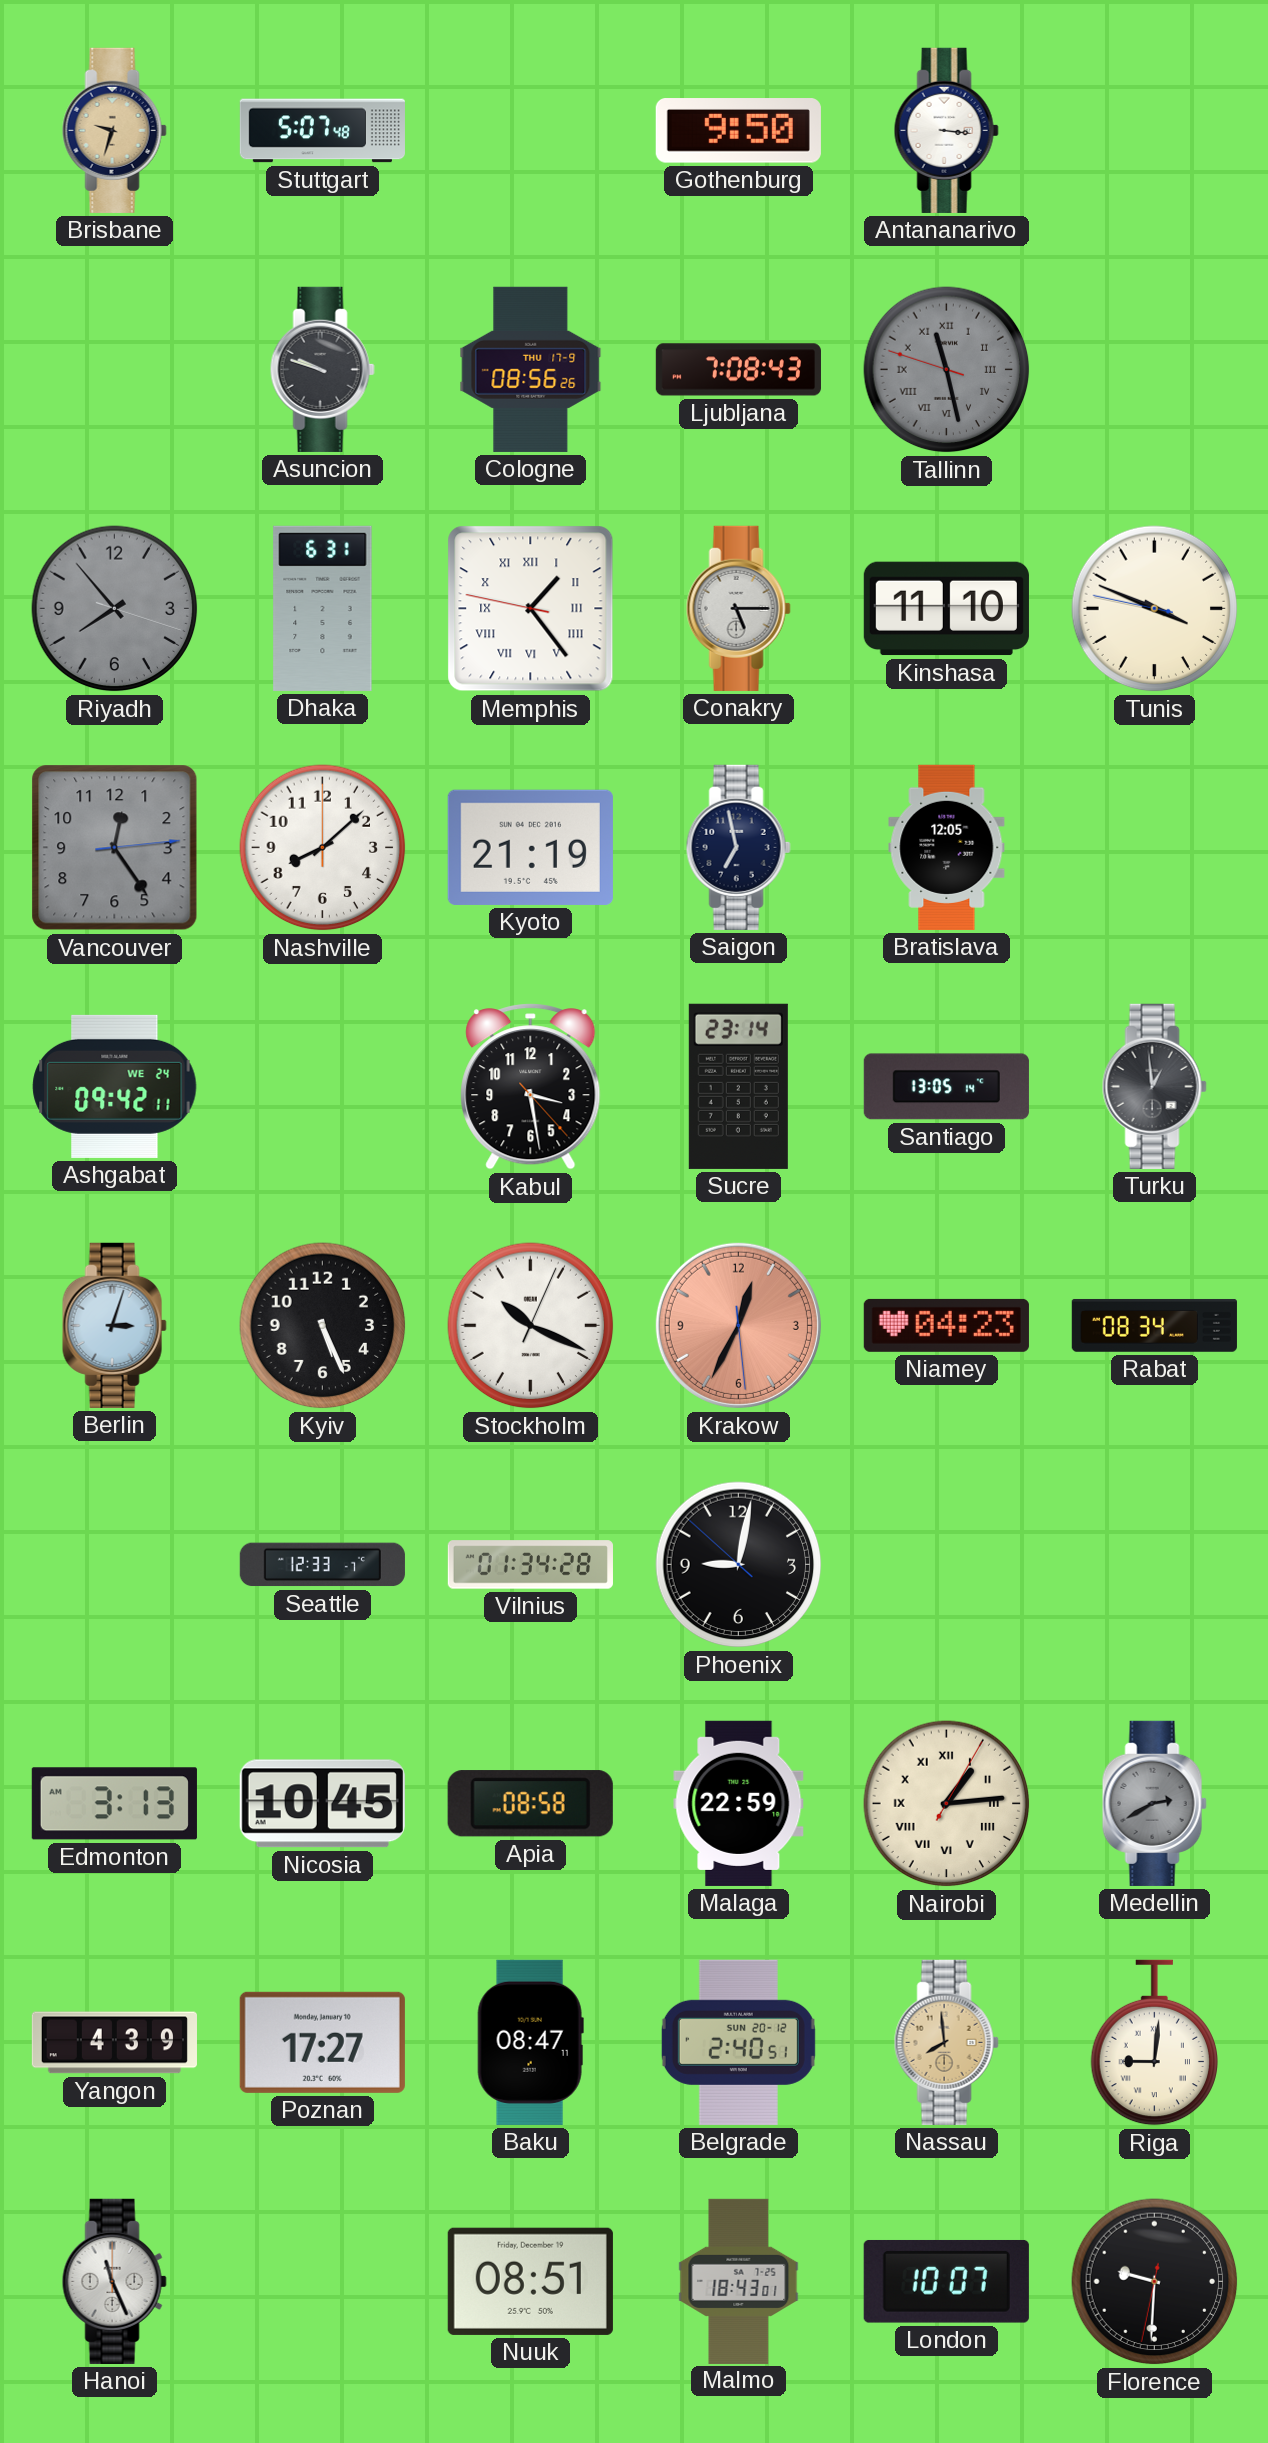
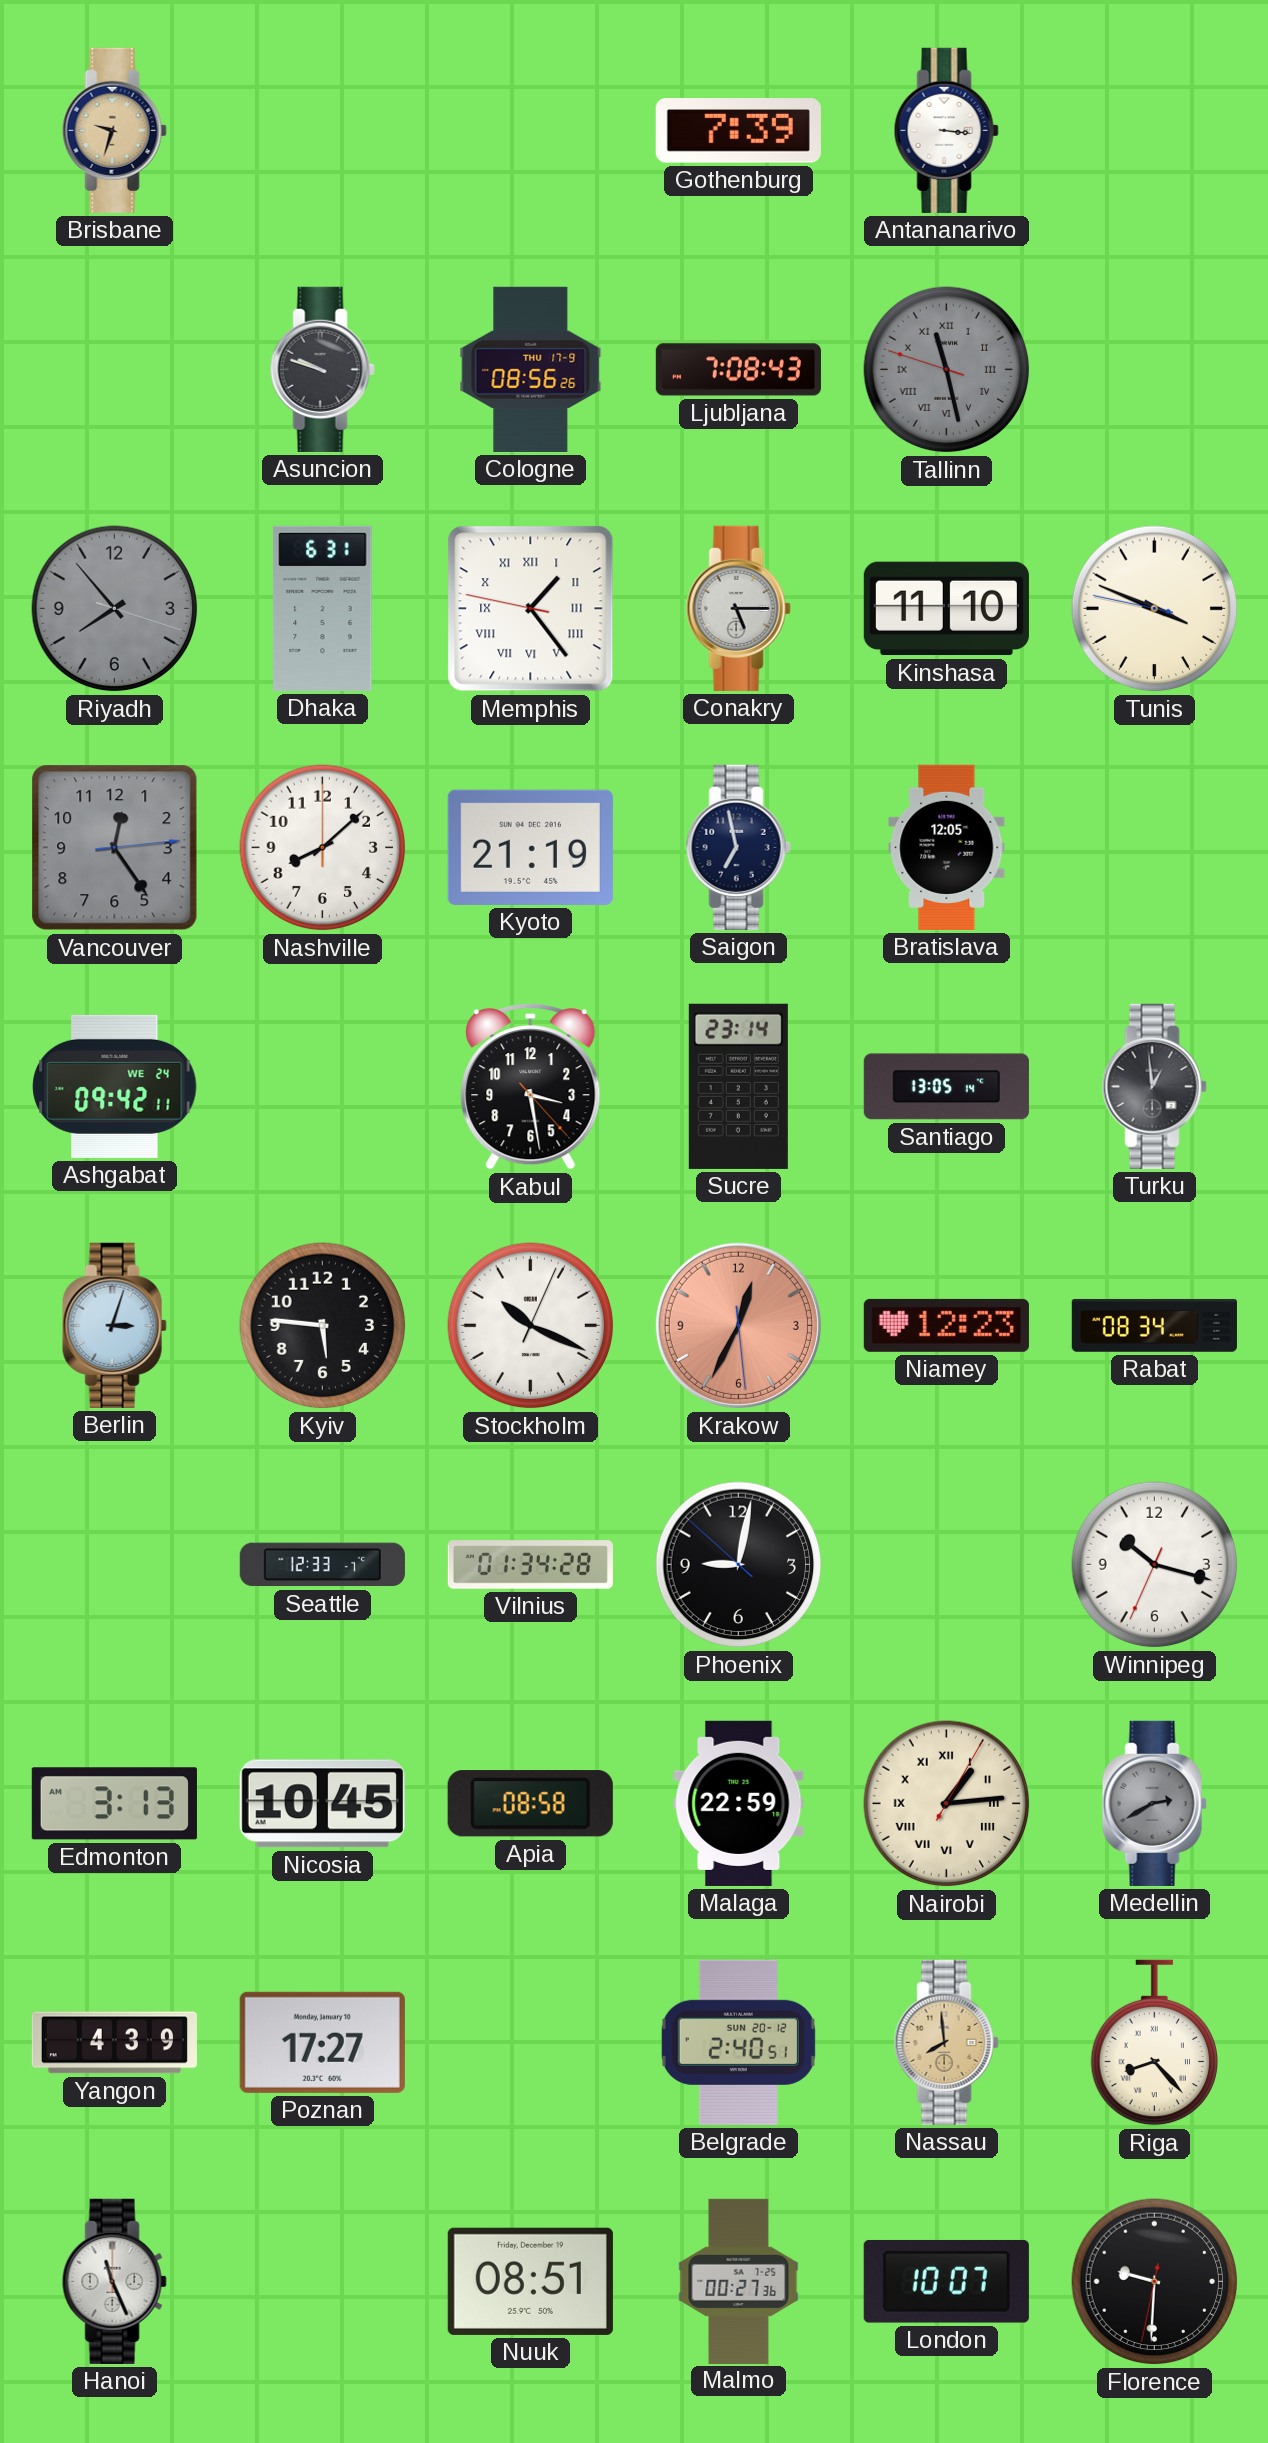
Stuttgart: 5:07 -> none (322, 131)
Gothenburg: 9:50 -> 7:39 (738, 131)
Kyiv: 5:26 -> 5:46 (323, 1326)
Niamey: 04:23 -> 12:23 (946, 1325)
Winnipeg: none -> 10:17 (1155, 1565)
Baku: 08:47 -> none (530, 2042)
Riga: 9:01 -> 8:23 (1154, 2043)
Malmo: 18:43 -> 00:27 (739, 2281)
